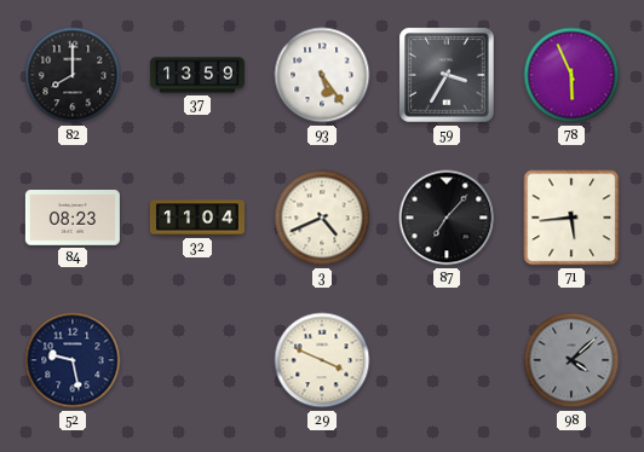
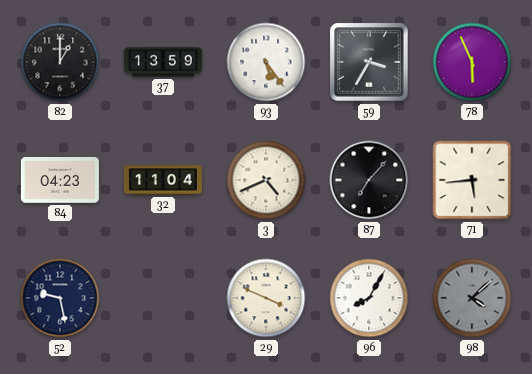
82: 8:00 -> 1:00 (60, 62)
84: 08:23 -> 04:23 (60, 181)
96: none -> 8:05 (369, 298)
